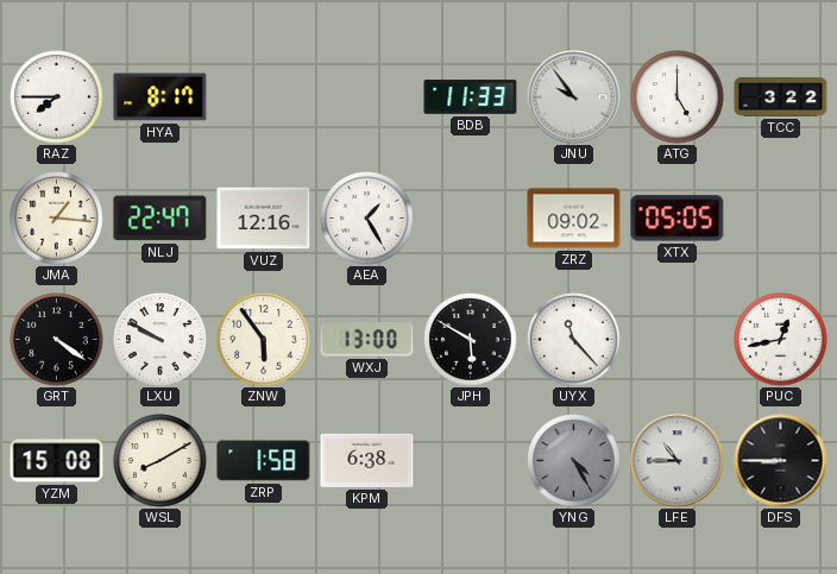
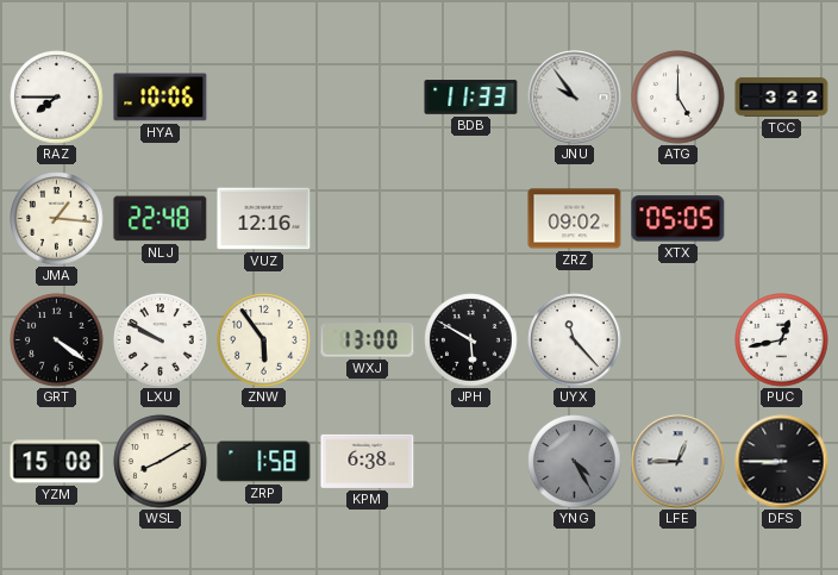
HYA: 8:17 -> 10:06 (161, 98)
NLJ: 22:47 -> 22:48 (161, 219)
AEA: 1:25 -> none (367, 219)
LFE: 10:45 -> 12:45 (678, 462)
